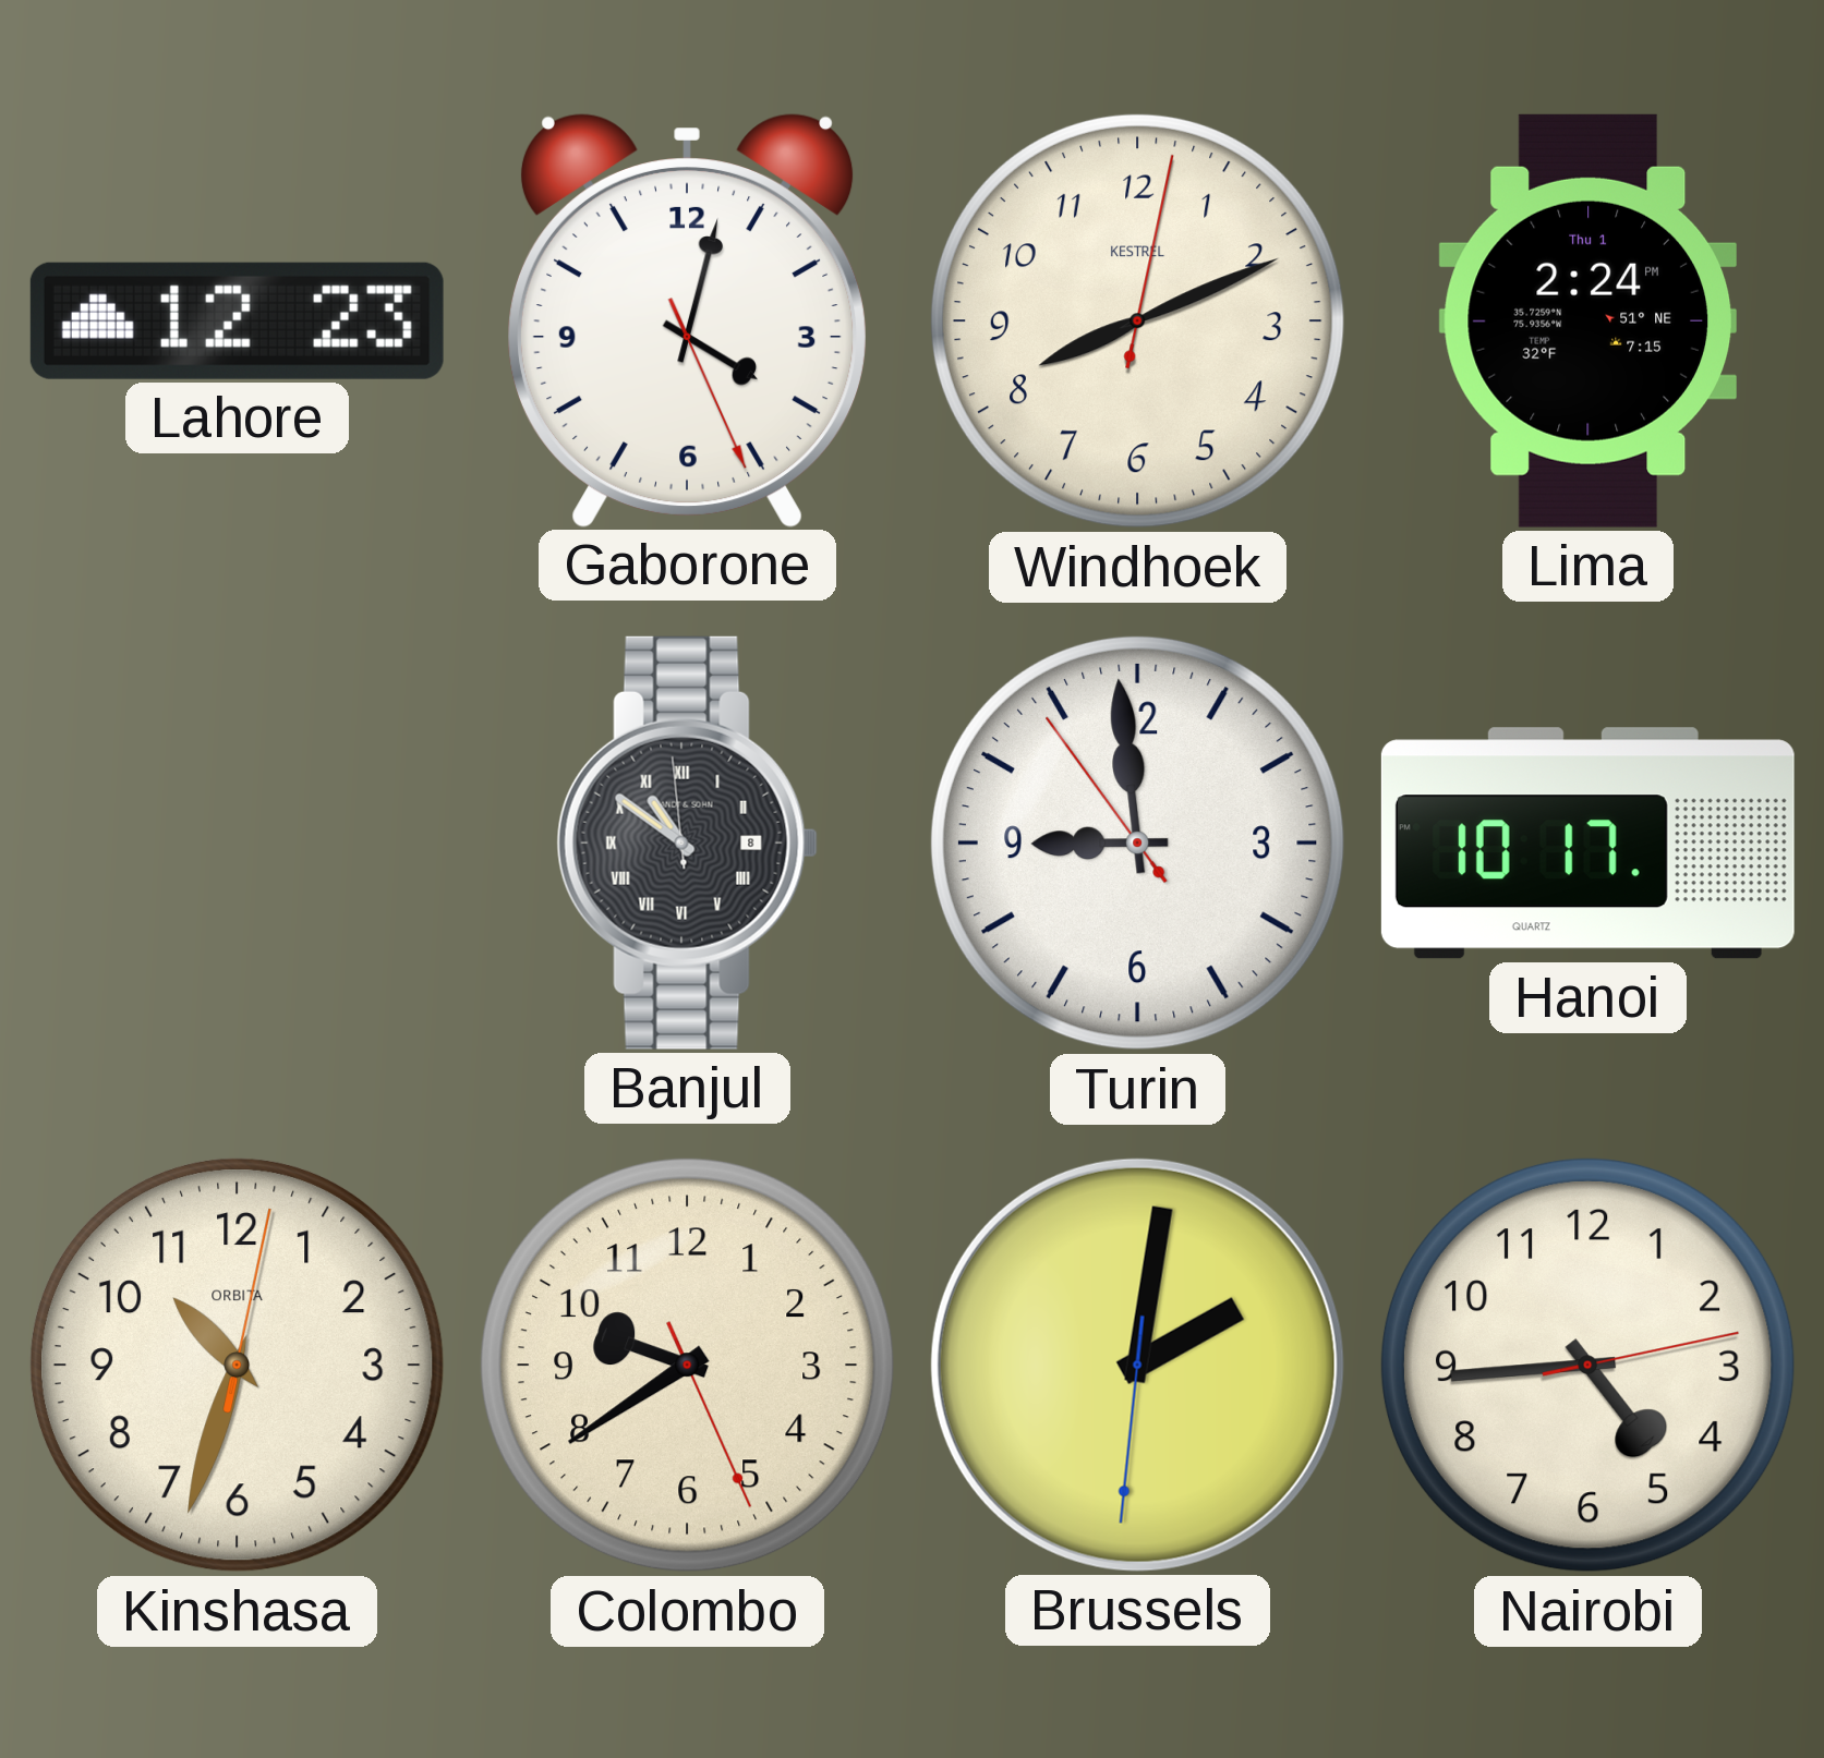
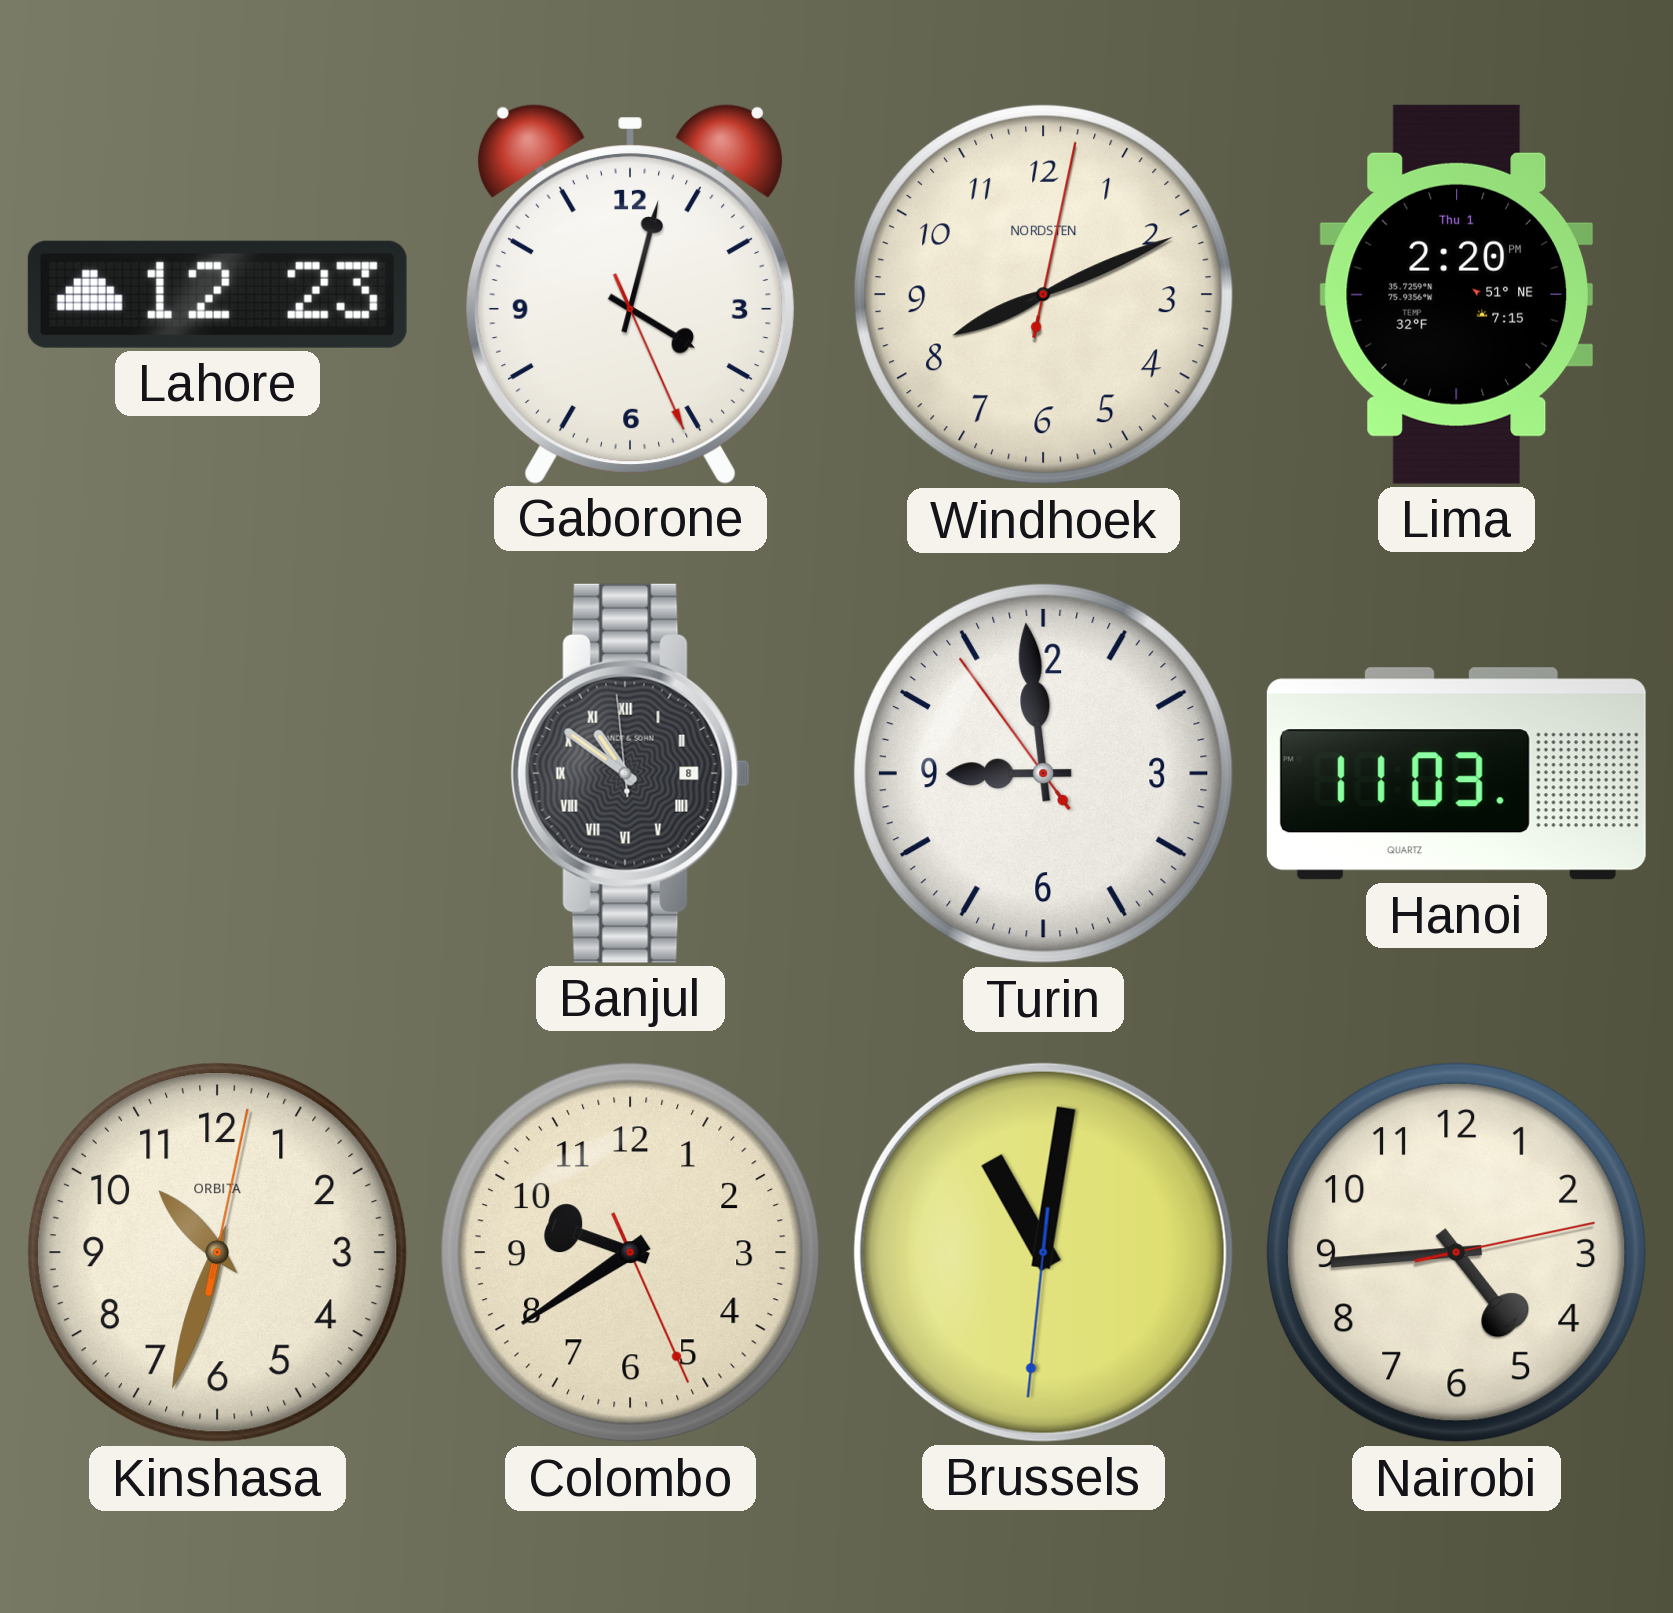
Windhoek brand: KESTREL -> NORDSTEN (1043, 294)
Lima: 2:24 -> 2:20 (1456, 294)
Hanoi: 10:17 -> 11:03 (1456, 774)
Brussels: 2:01 -> 11:01 (1043, 1252)
